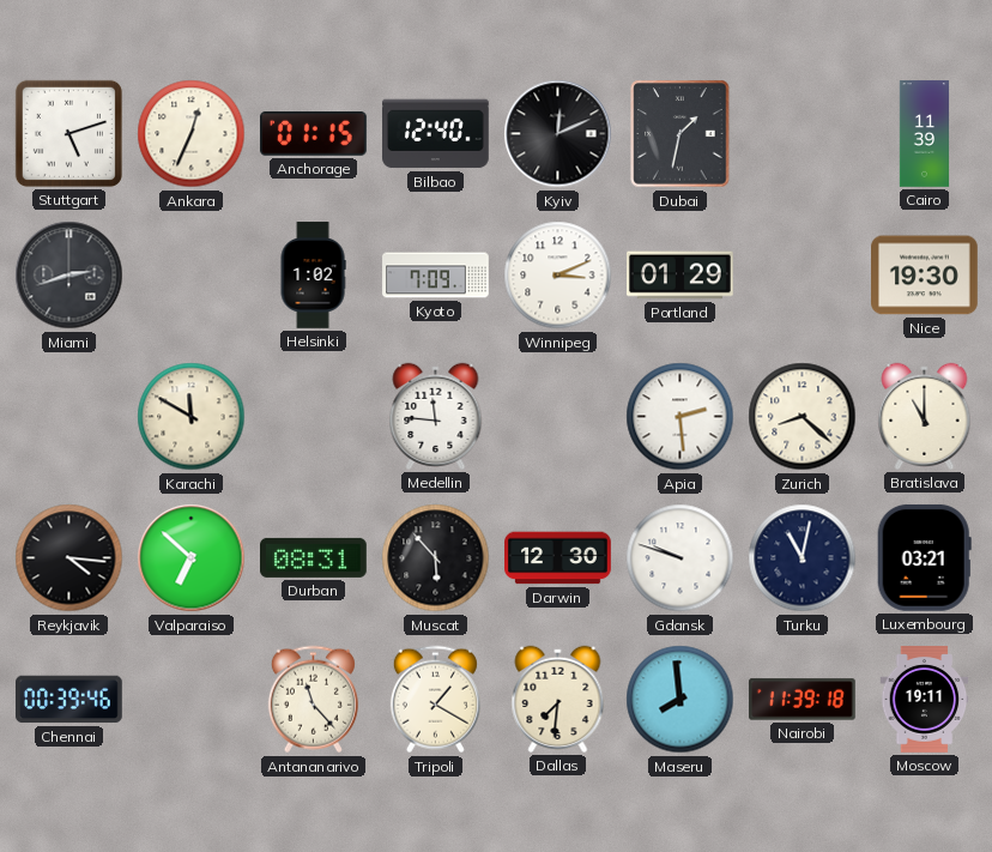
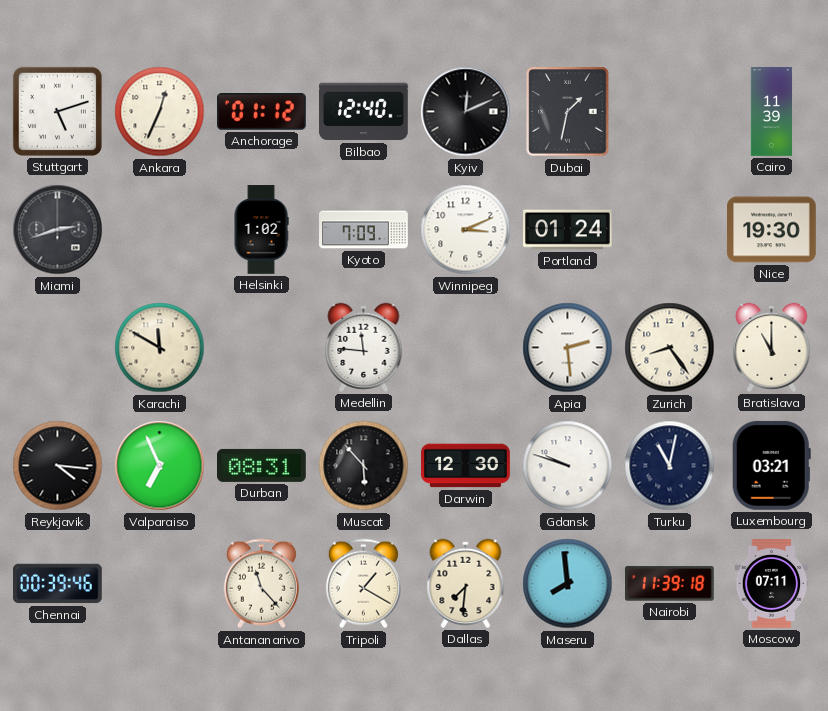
Anchorage: 01:15 -> 01:12 (262, 112)
Portland: 01:29 -> 01:24 (568, 230)
Zurich: 8:22 -> 8:24 (670, 348)
Valparaiso: 6:52 -> 6:56 (160, 466)
Moscow: 19:11 -> 07:11 (772, 584)
